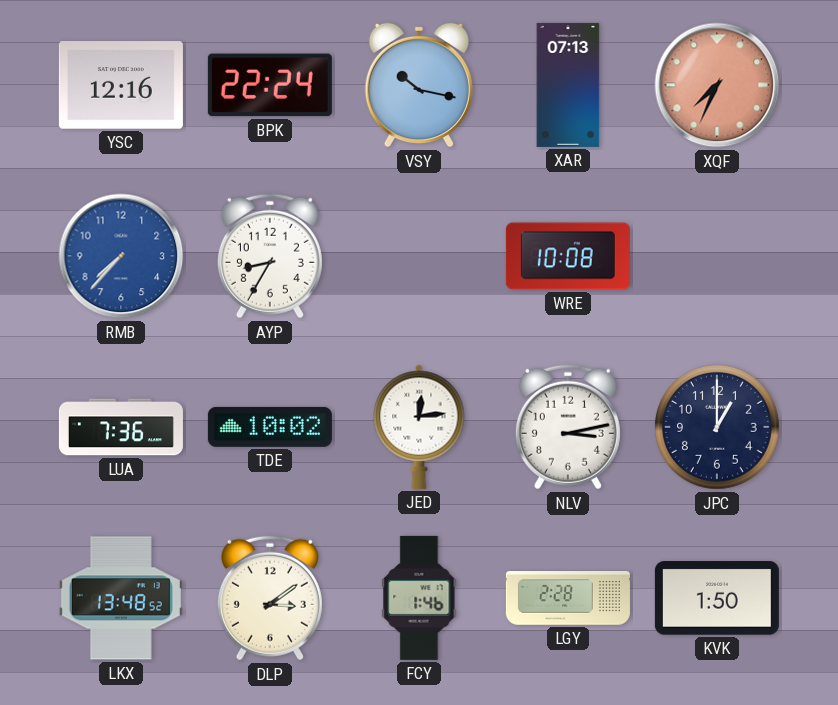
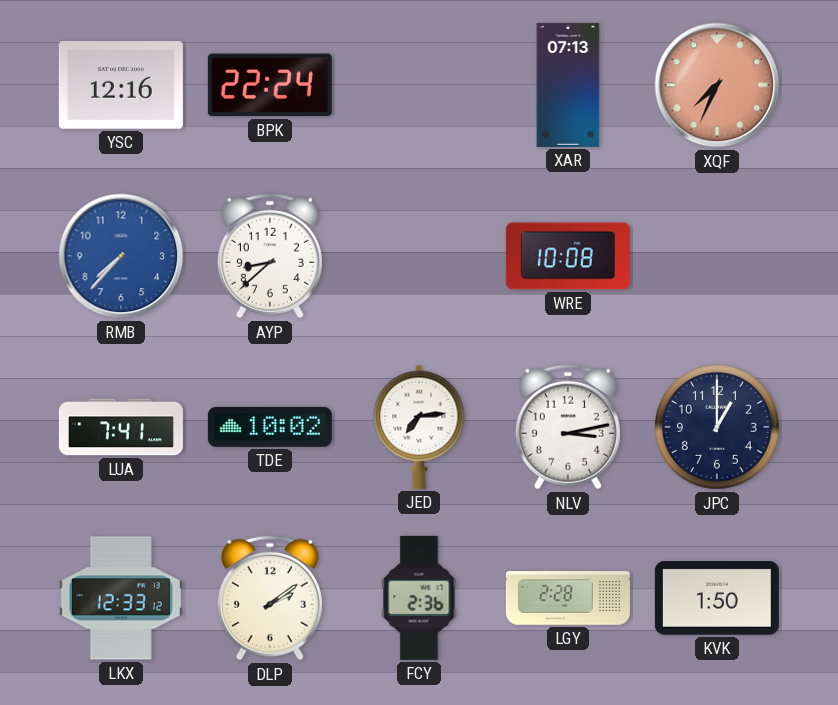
VSY: 10:17 -> none (419, 85)
AYP: 8:35 -> 8:38 (270, 256)
LUA: 7:36 -> 7:41 (121, 427)
JED: 12:14 -> 7:14 (419, 427)
LKX: 13:48 -> 12:33 (121, 598)
DLP: 3:09 -> 2:09 (270, 598)
FCY: 1:46 -> 2:36 (419, 598)
